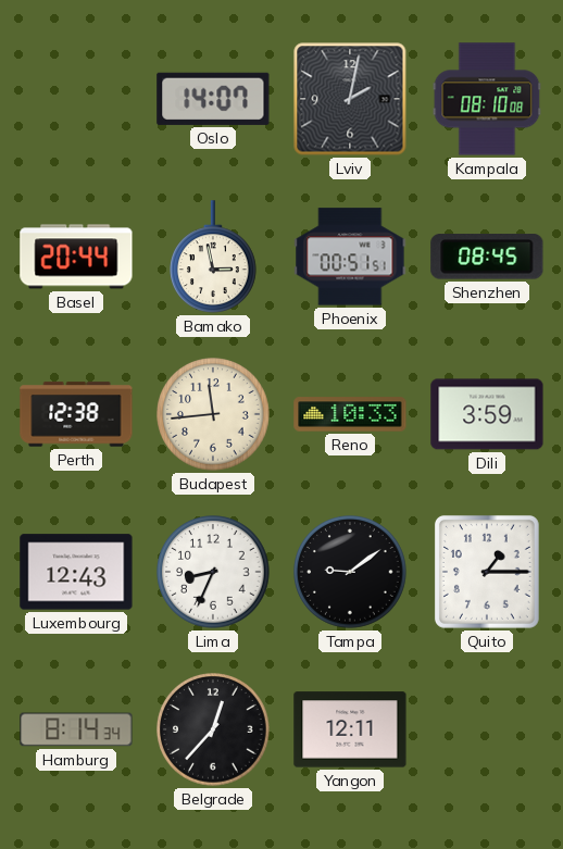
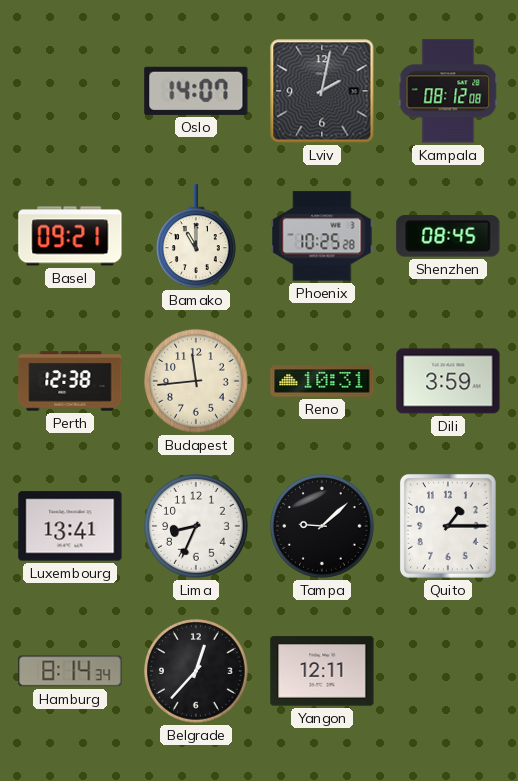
Kampala: 08:10 -> 08:12 (448, 91)
Basel: 20:44 -> 09:21 (70, 236)
Bamako: 2:58 -> 11:00 (197, 236)
Phoenix: 00:51 -> 10:25 (322, 236)
Reno: 10:33 -> 10:31 (322, 381)
Luxembourg: 12:43 -> 13:41 (70, 526)
Tampa: 9:09 -> 9:08 (322, 526)
